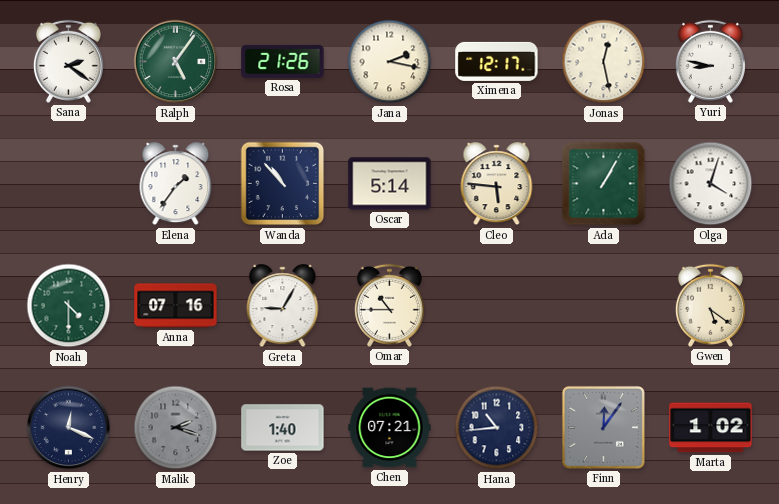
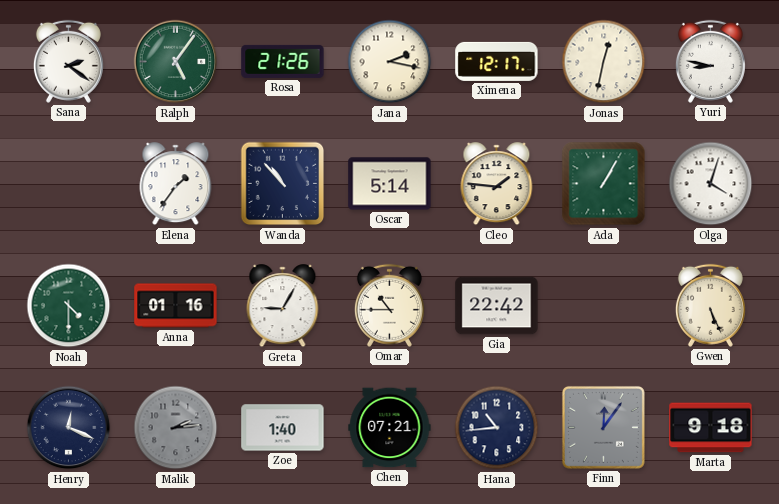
Jonas: 12:28 -> 12:32 (604, 62)
Cleo: 5:46 -> 1:46 (497, 184)
Anna: 07:16 -> 01:16 (176, 306)
Gia: none -> 22:42 (497, 306)
Gwen: 5:21 -> 5:26 (710, 305)
Malik: 2:18 -> 2:14 (176, 428)
Marta: 1:02 -> 9:18 (711, 428)
